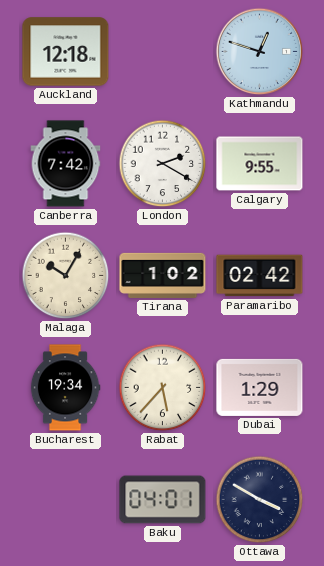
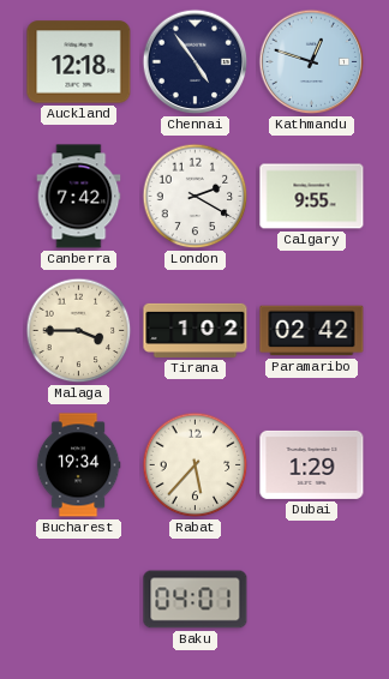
Chennai: none -> 4:54 (196, 62)
Malaga: 10:05 -> 3:45 (79, 331)
Ottawa: 3:50 -> none (260, 500)
